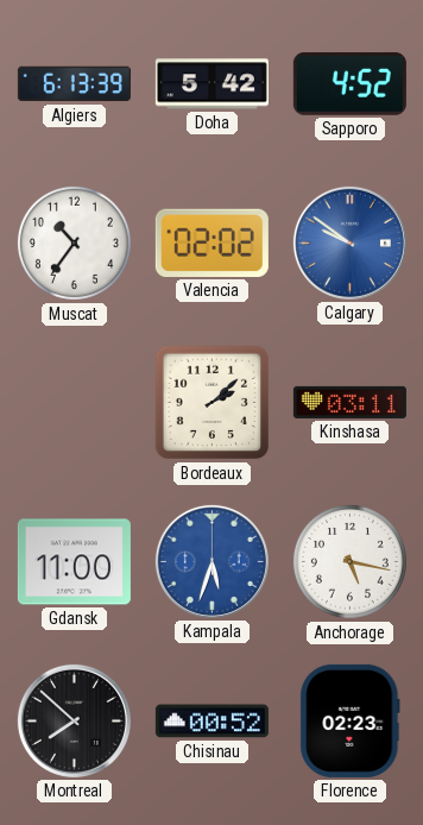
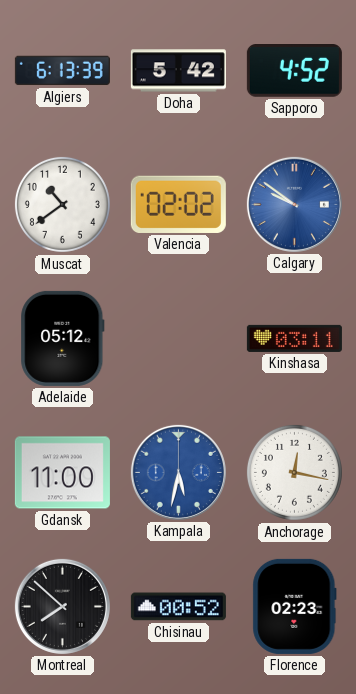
Muscat: 10:36 -> 10:39 (62, 204)
Adelaide: none -> 05:12 (63, 338)
Bordeaux: 2:08 -> none (213, 403)
Kampala: 5:33 -> 5:32 (178, 472)
Anchorage: 5:17 -> 12:17 (294, 472)
